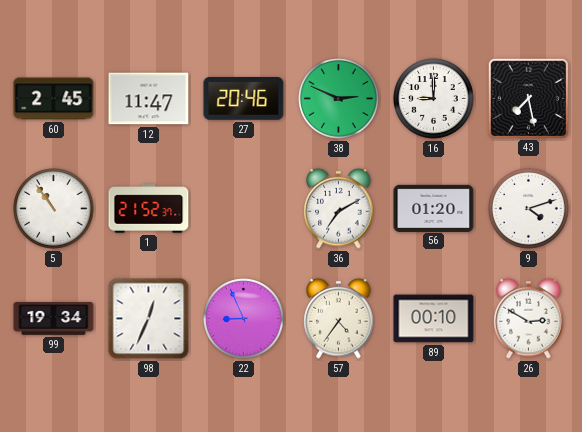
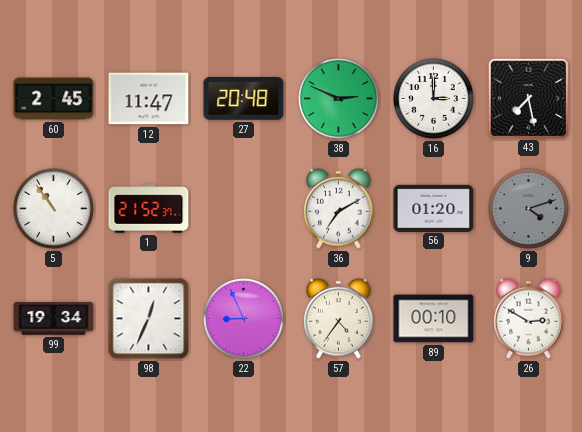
27: 20:46 -> 20:48 (244, 99)
16: 9:00 -> 3:00 (434, 99)
9 dial: white -> grey (529, 209)
